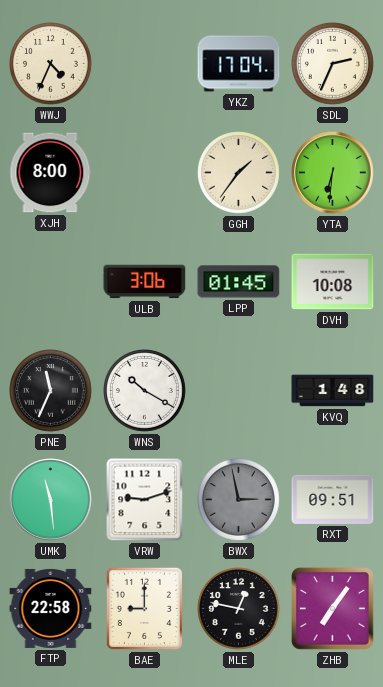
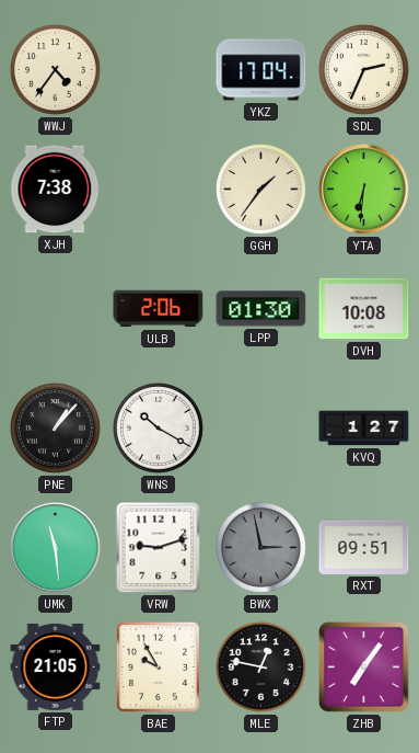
WWJ: 4:34 -> 4:36 (56, 70)
XJH: 8:00 -> 7:38 (56, 190)
ULB: 3:06 -> 2:06 (159, 309)
LPP: 01:45 -> 01:30 (261, 309)
PNE: 11:34 -> 1:07 (56, 429)
KVQ: 1:48 -> 1:27 (364, 429)
FTP: 22:58 -> 21:05 (56, 666)
BAE: 9:00 -> 9:55 (158, 666)
